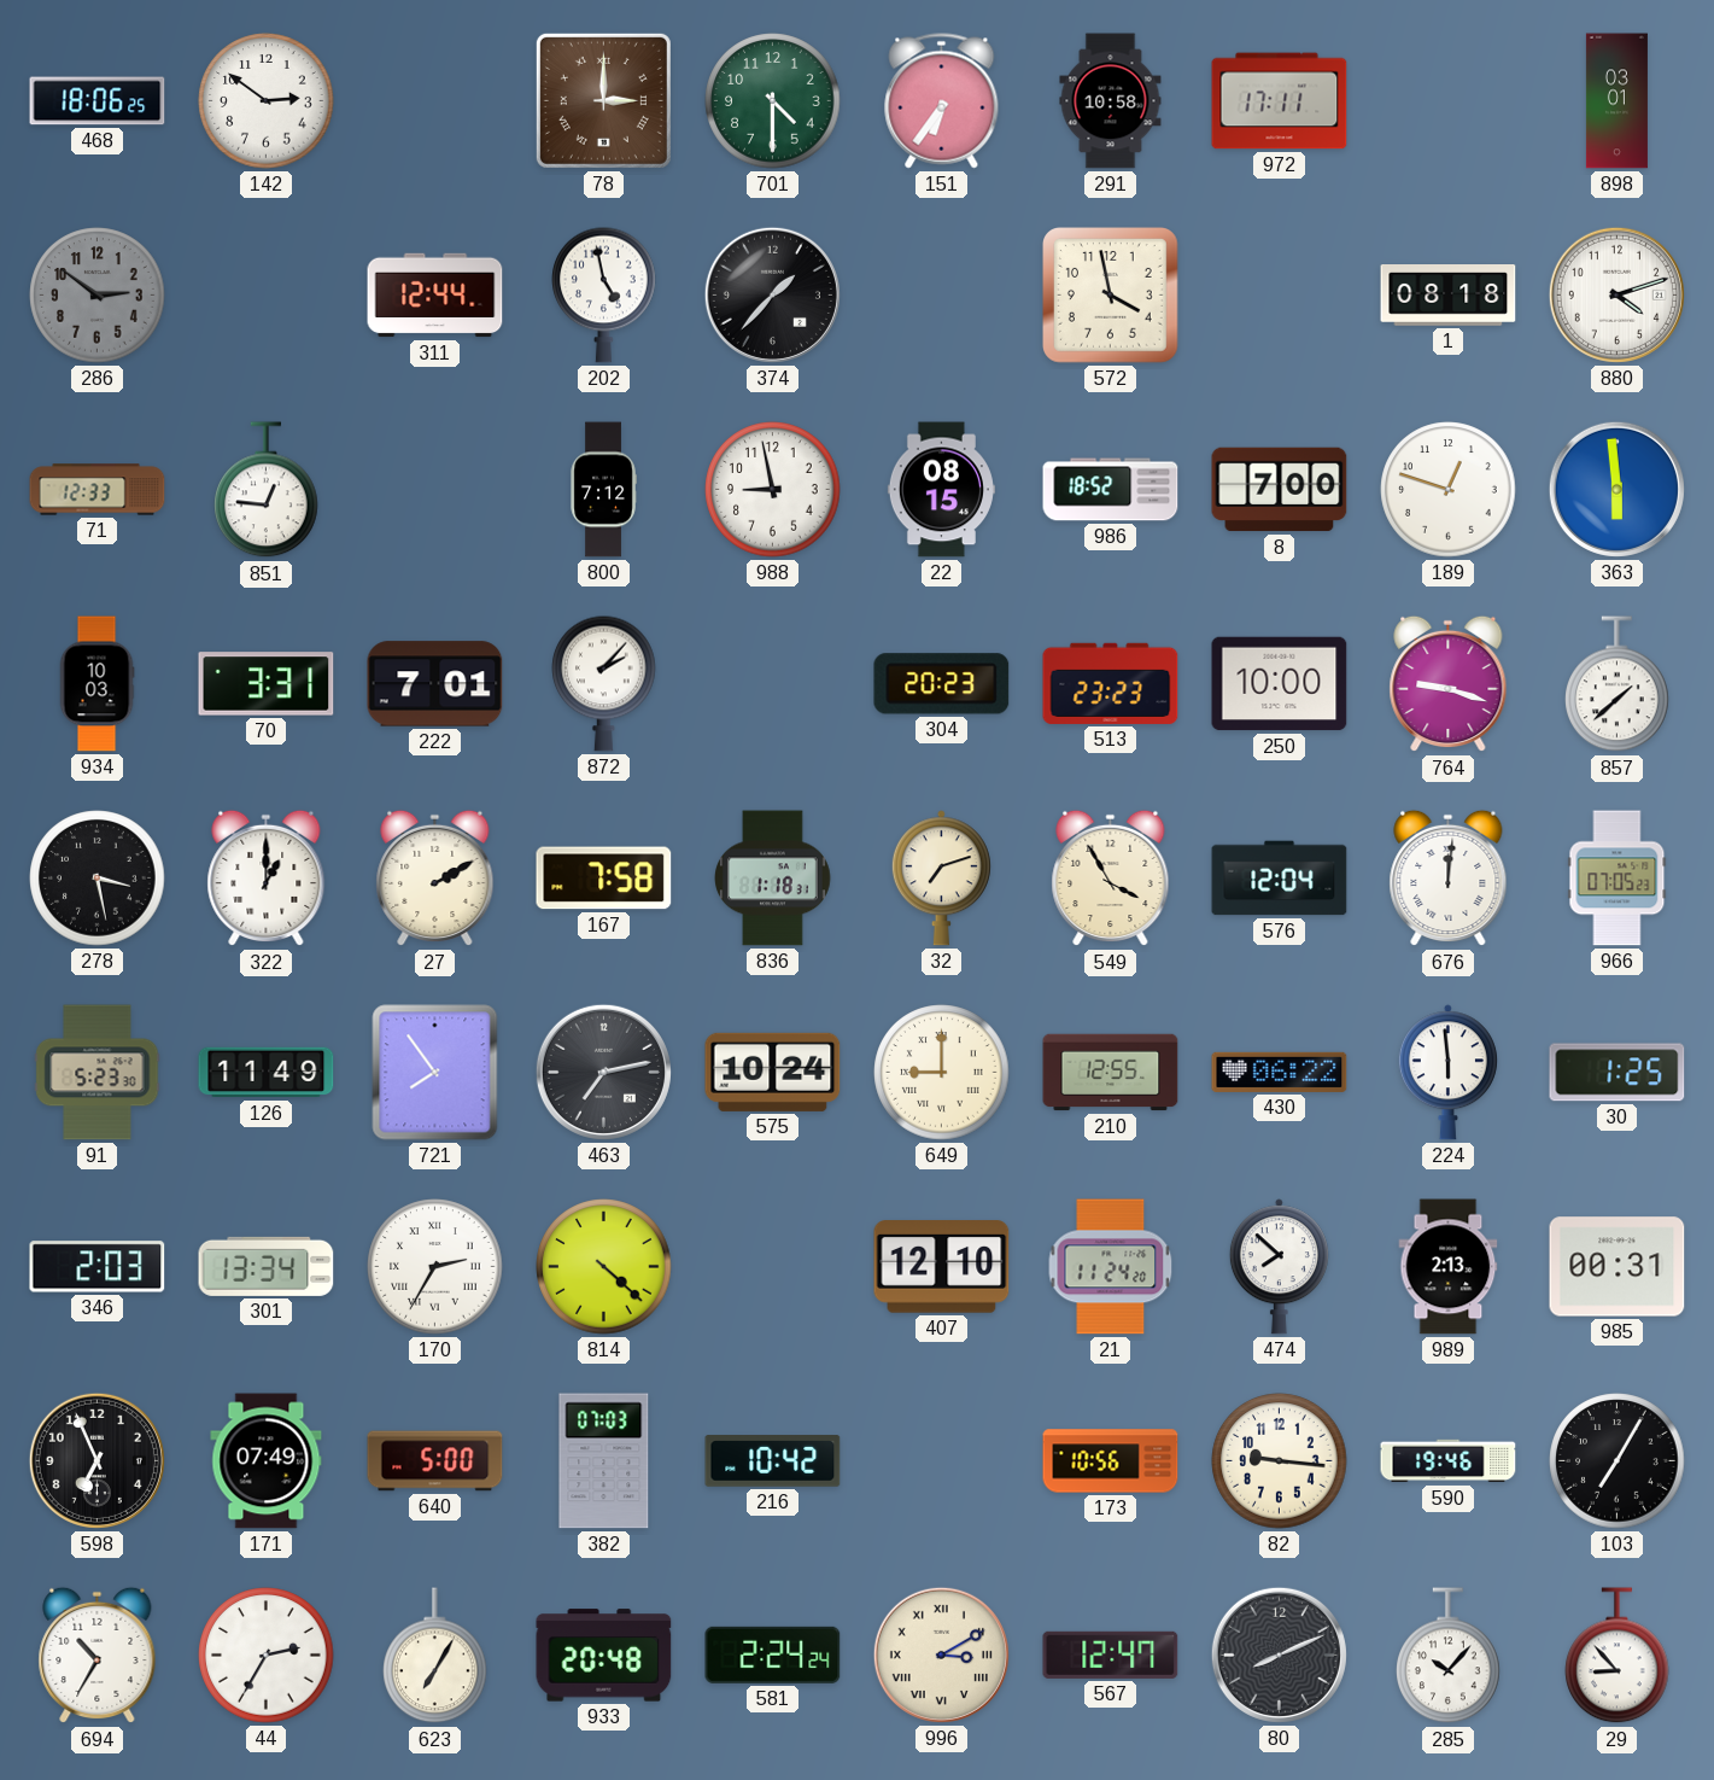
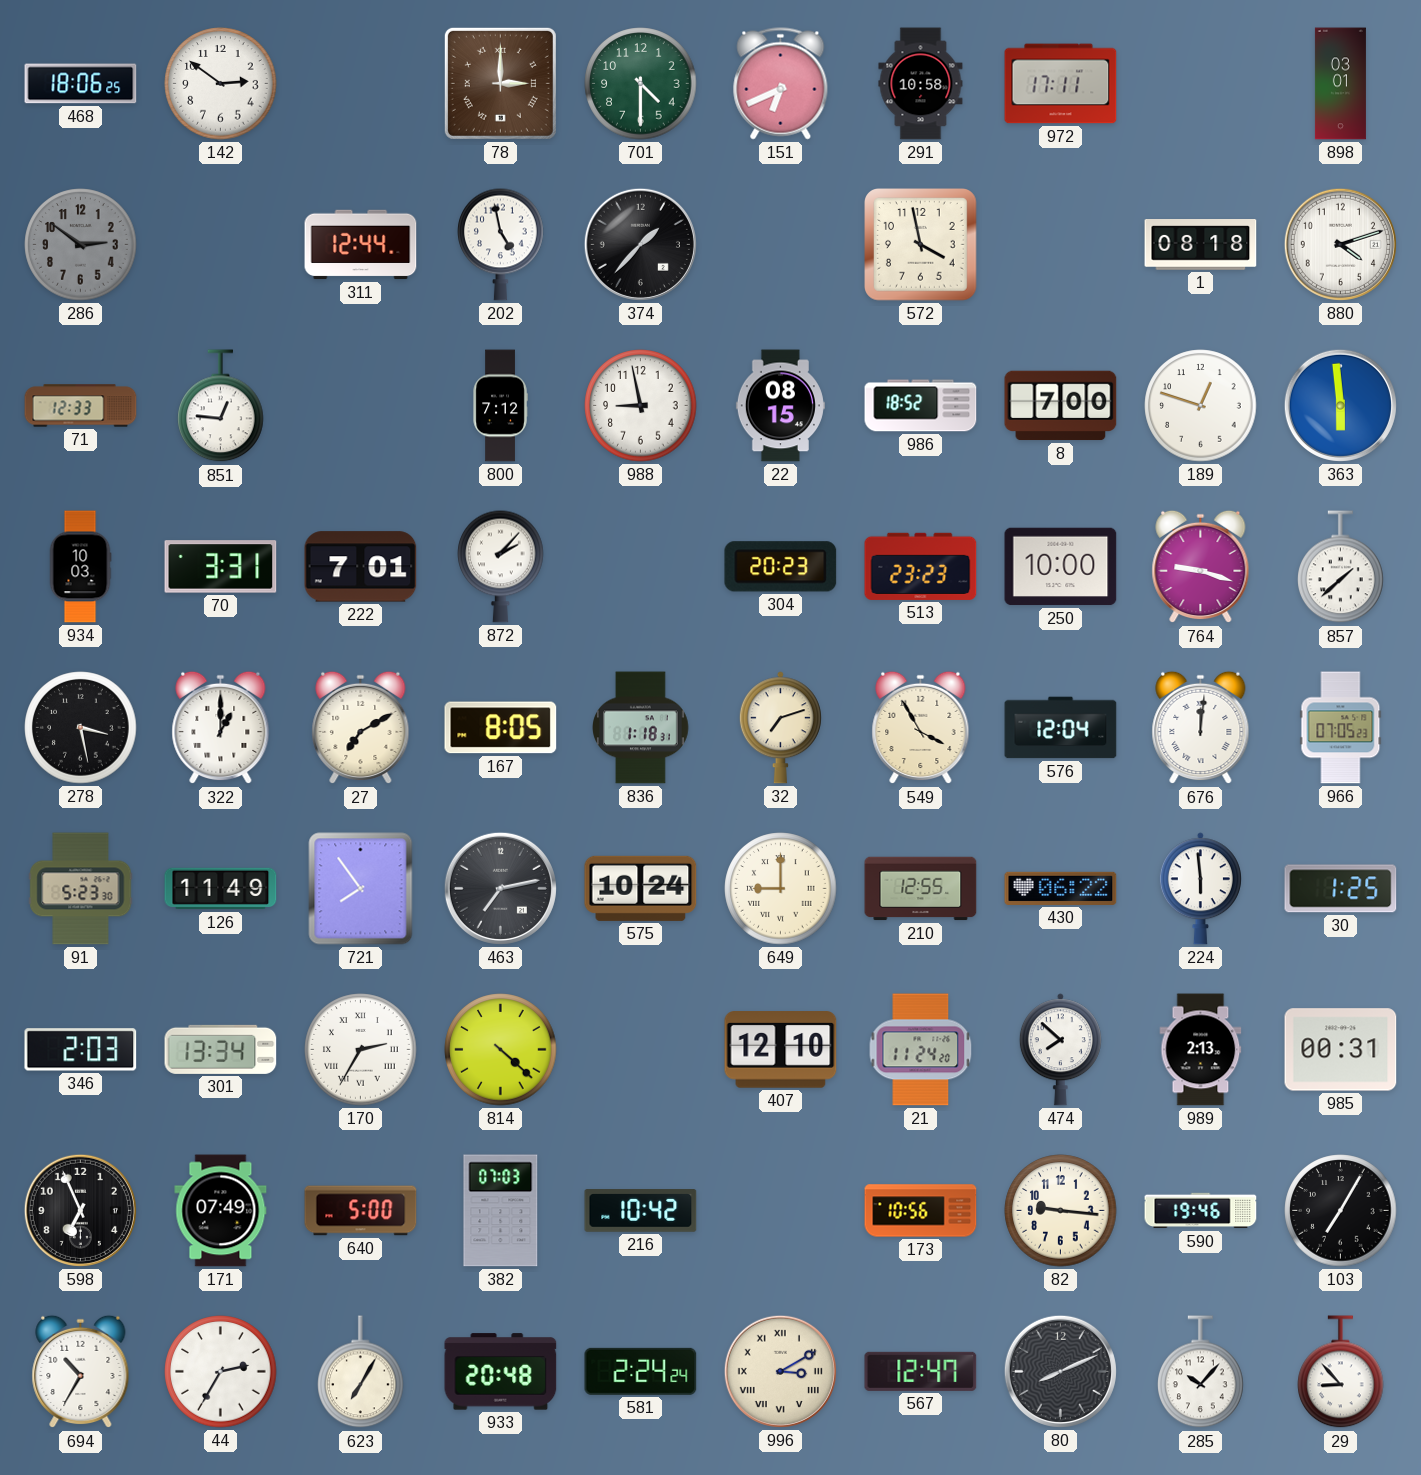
151: 6:36 -> 6:41 (781, 84)
27: 2:10 -> 7:10 (361, 728)
167: 7:58 -> 8:05 (501, 728)
